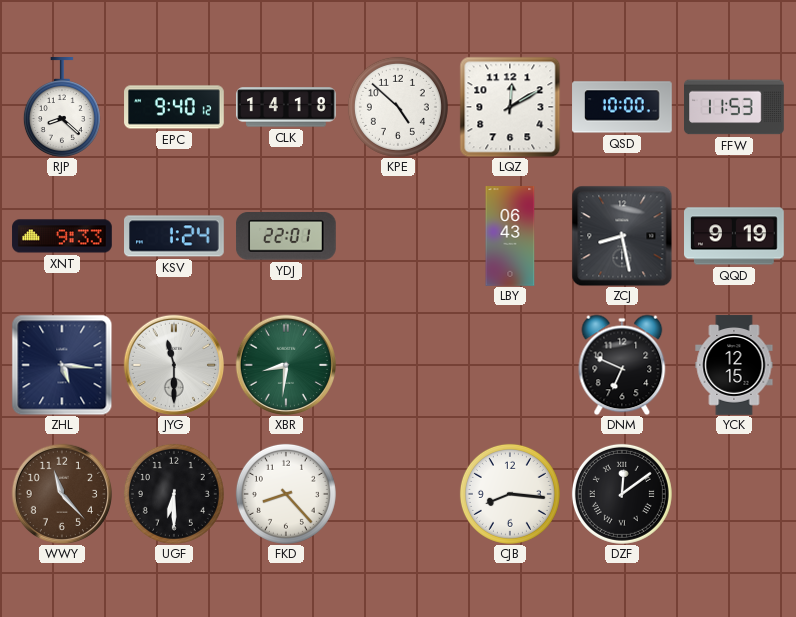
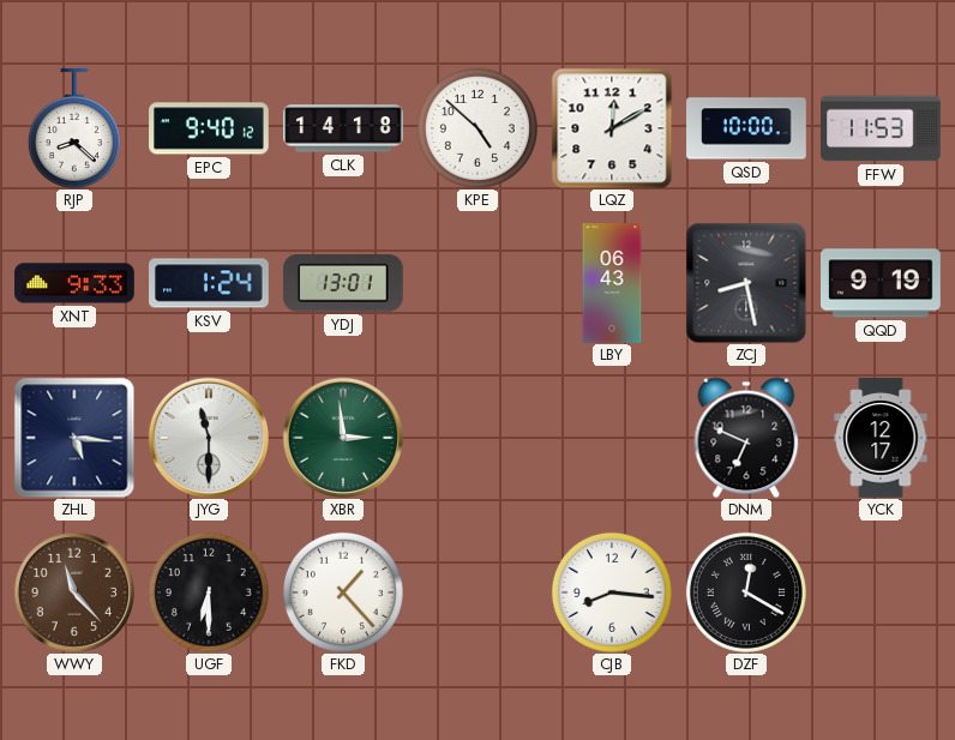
YDJ: 22:01 -> 13:01 (344, 284)
XBR: 8:31 -> 2:59 (342, 437)
YCK: 12:15 -> 12:17 (881, 438)
FKD: 8:23 -> 1:23 (343, 592)
DZF: 12:09 -> 12:20 (746, 592)
